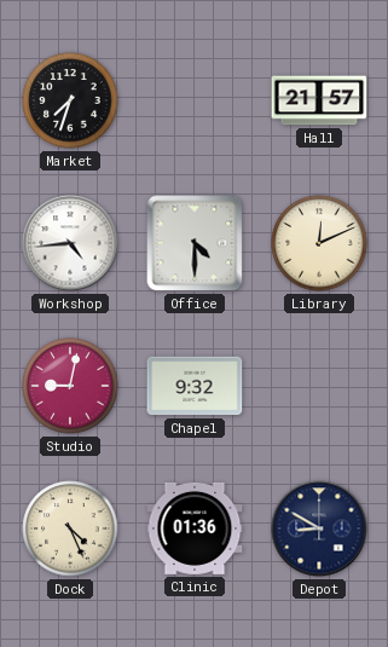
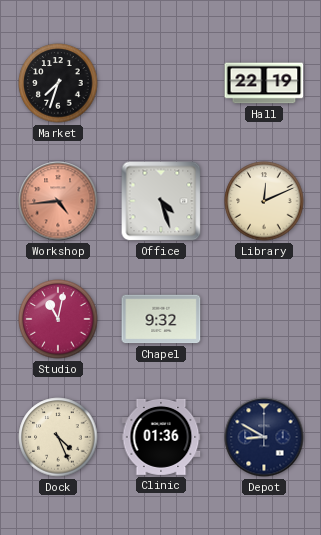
Hall: 21:57 -> 22:19 (264, 83)
Workshop dial: white -> salmon (58, 201)
Office: 4:30 -> 4:27 (161, 201)
Studio: 9:02 -> 11:02 (58, 319)
